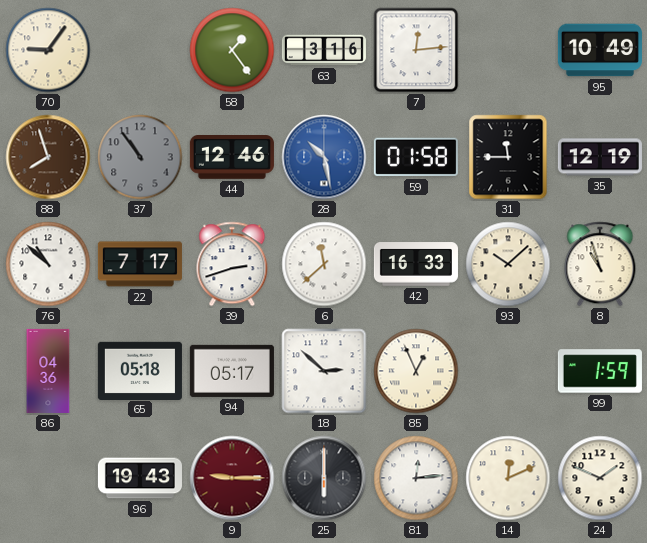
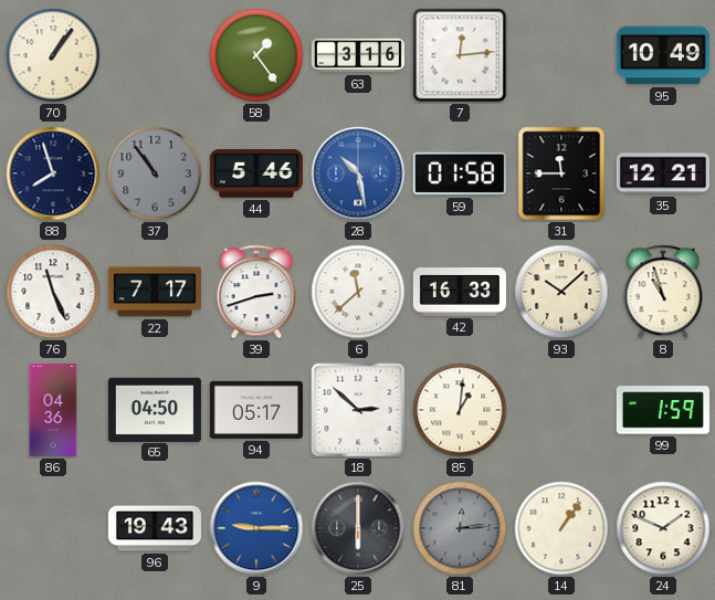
70: 9:06 -> 1:06 (53, 55)
88 dial: brown -> navy (53, 173)
44: 12:46 -> 5:46 (256, 175)
35: 12:19 -> 12:21 (663, 173)
76: 10:52 -> 11:26 (53, 292)
65: 05:18 -> 04:50 (155, 409)
85: 12:56 -> 1:01 (460, 410)
9 dial: burgundy -> blue (256, 528)
81 dial: white -> grey (460, 528)
14: 12:11 -> 1:06 (561, 528)
